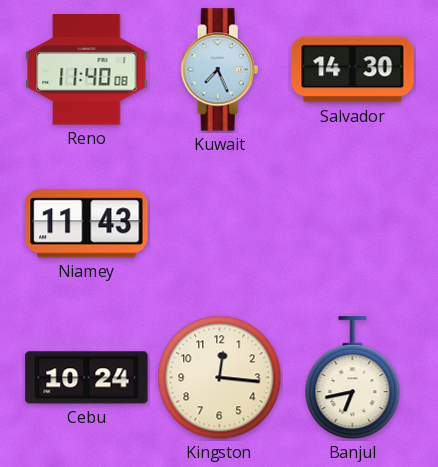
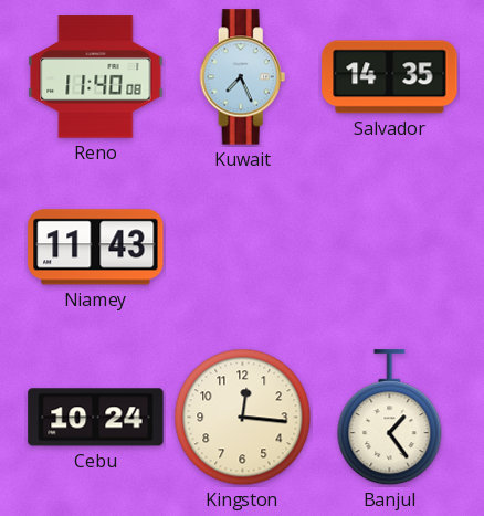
Salvador: 14:30 -> 14:35 (390, 77)
Banjul: 6:43 -> 1:24 (390, 418)
